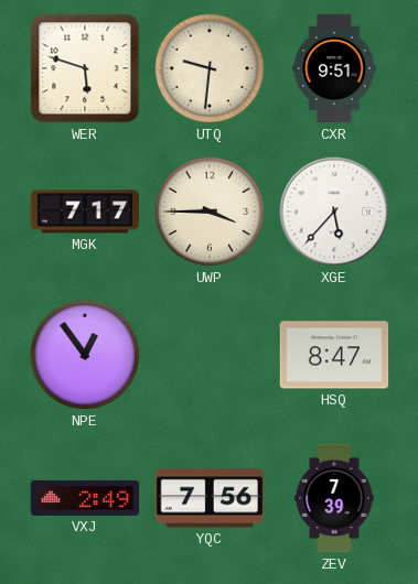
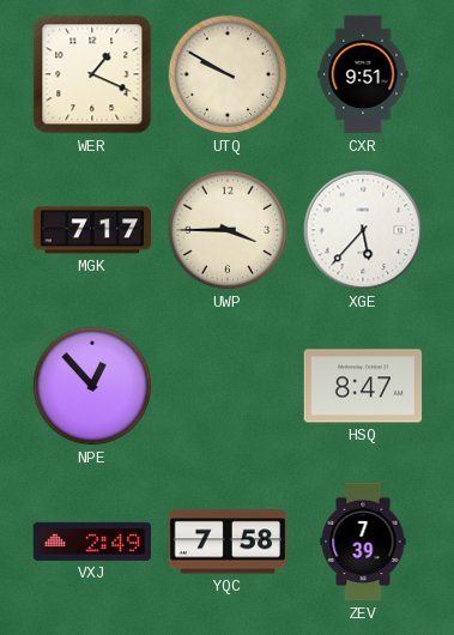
WER: 5:48 -> 1:19 (92, 74)
UTQ: 9:31 -> 9:50 (228, 74)
NPE: 12:54 -> 12:53 (92, 386)
YQC: 7:56 -> 7:58 (228, 542)
